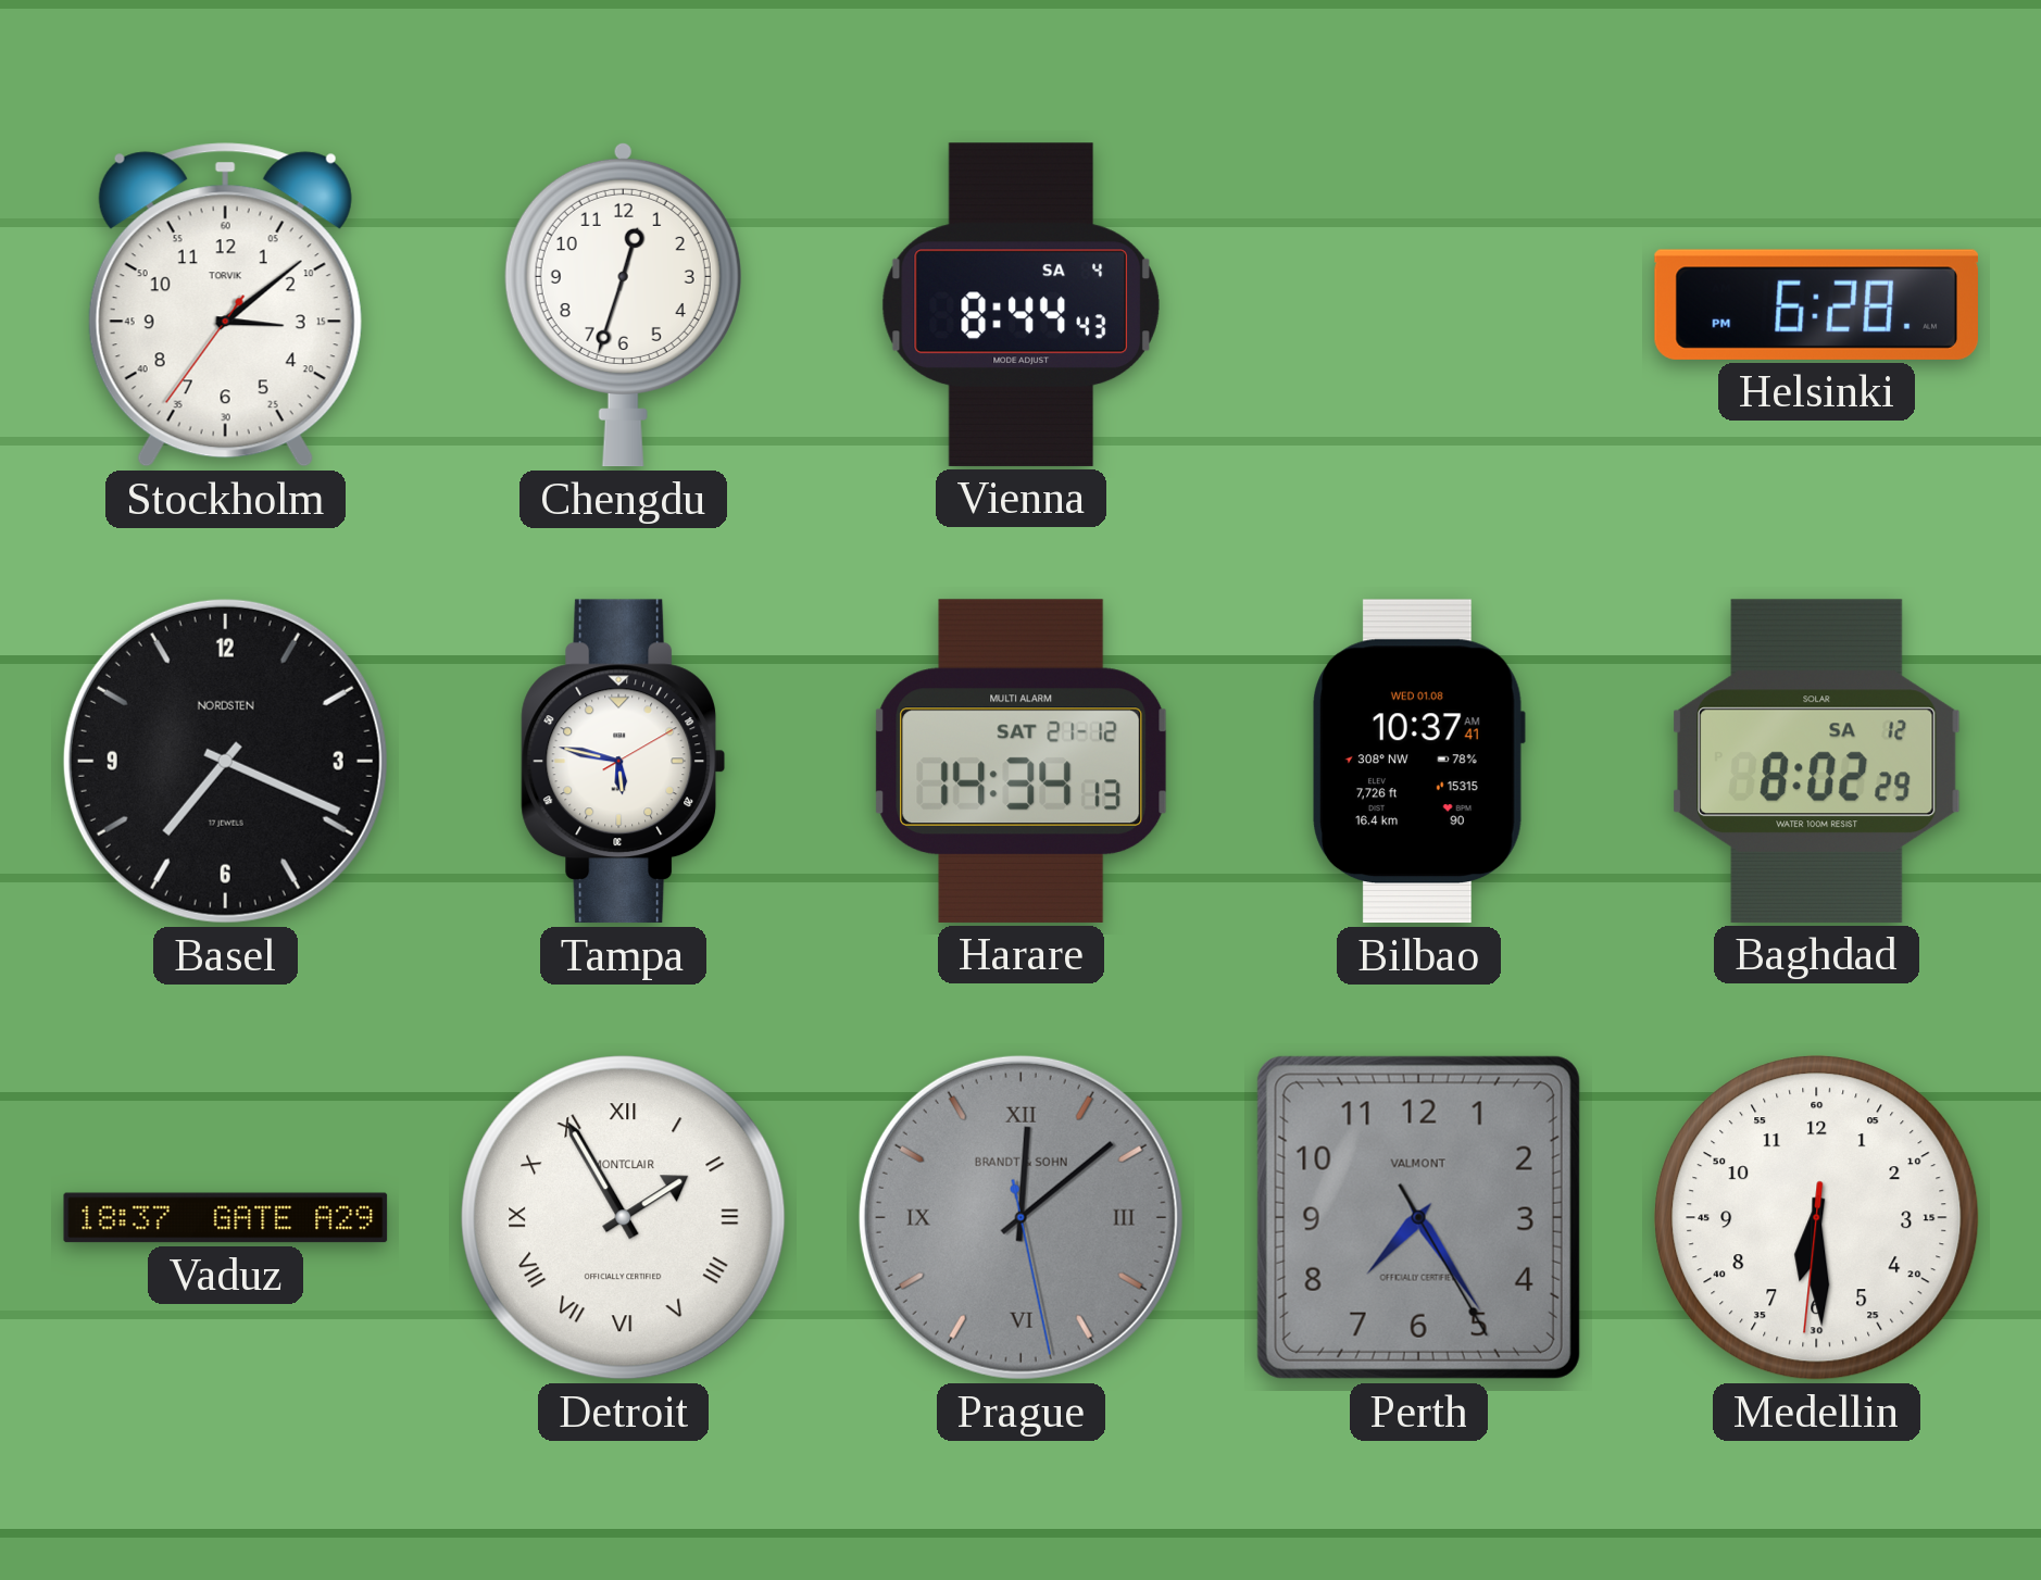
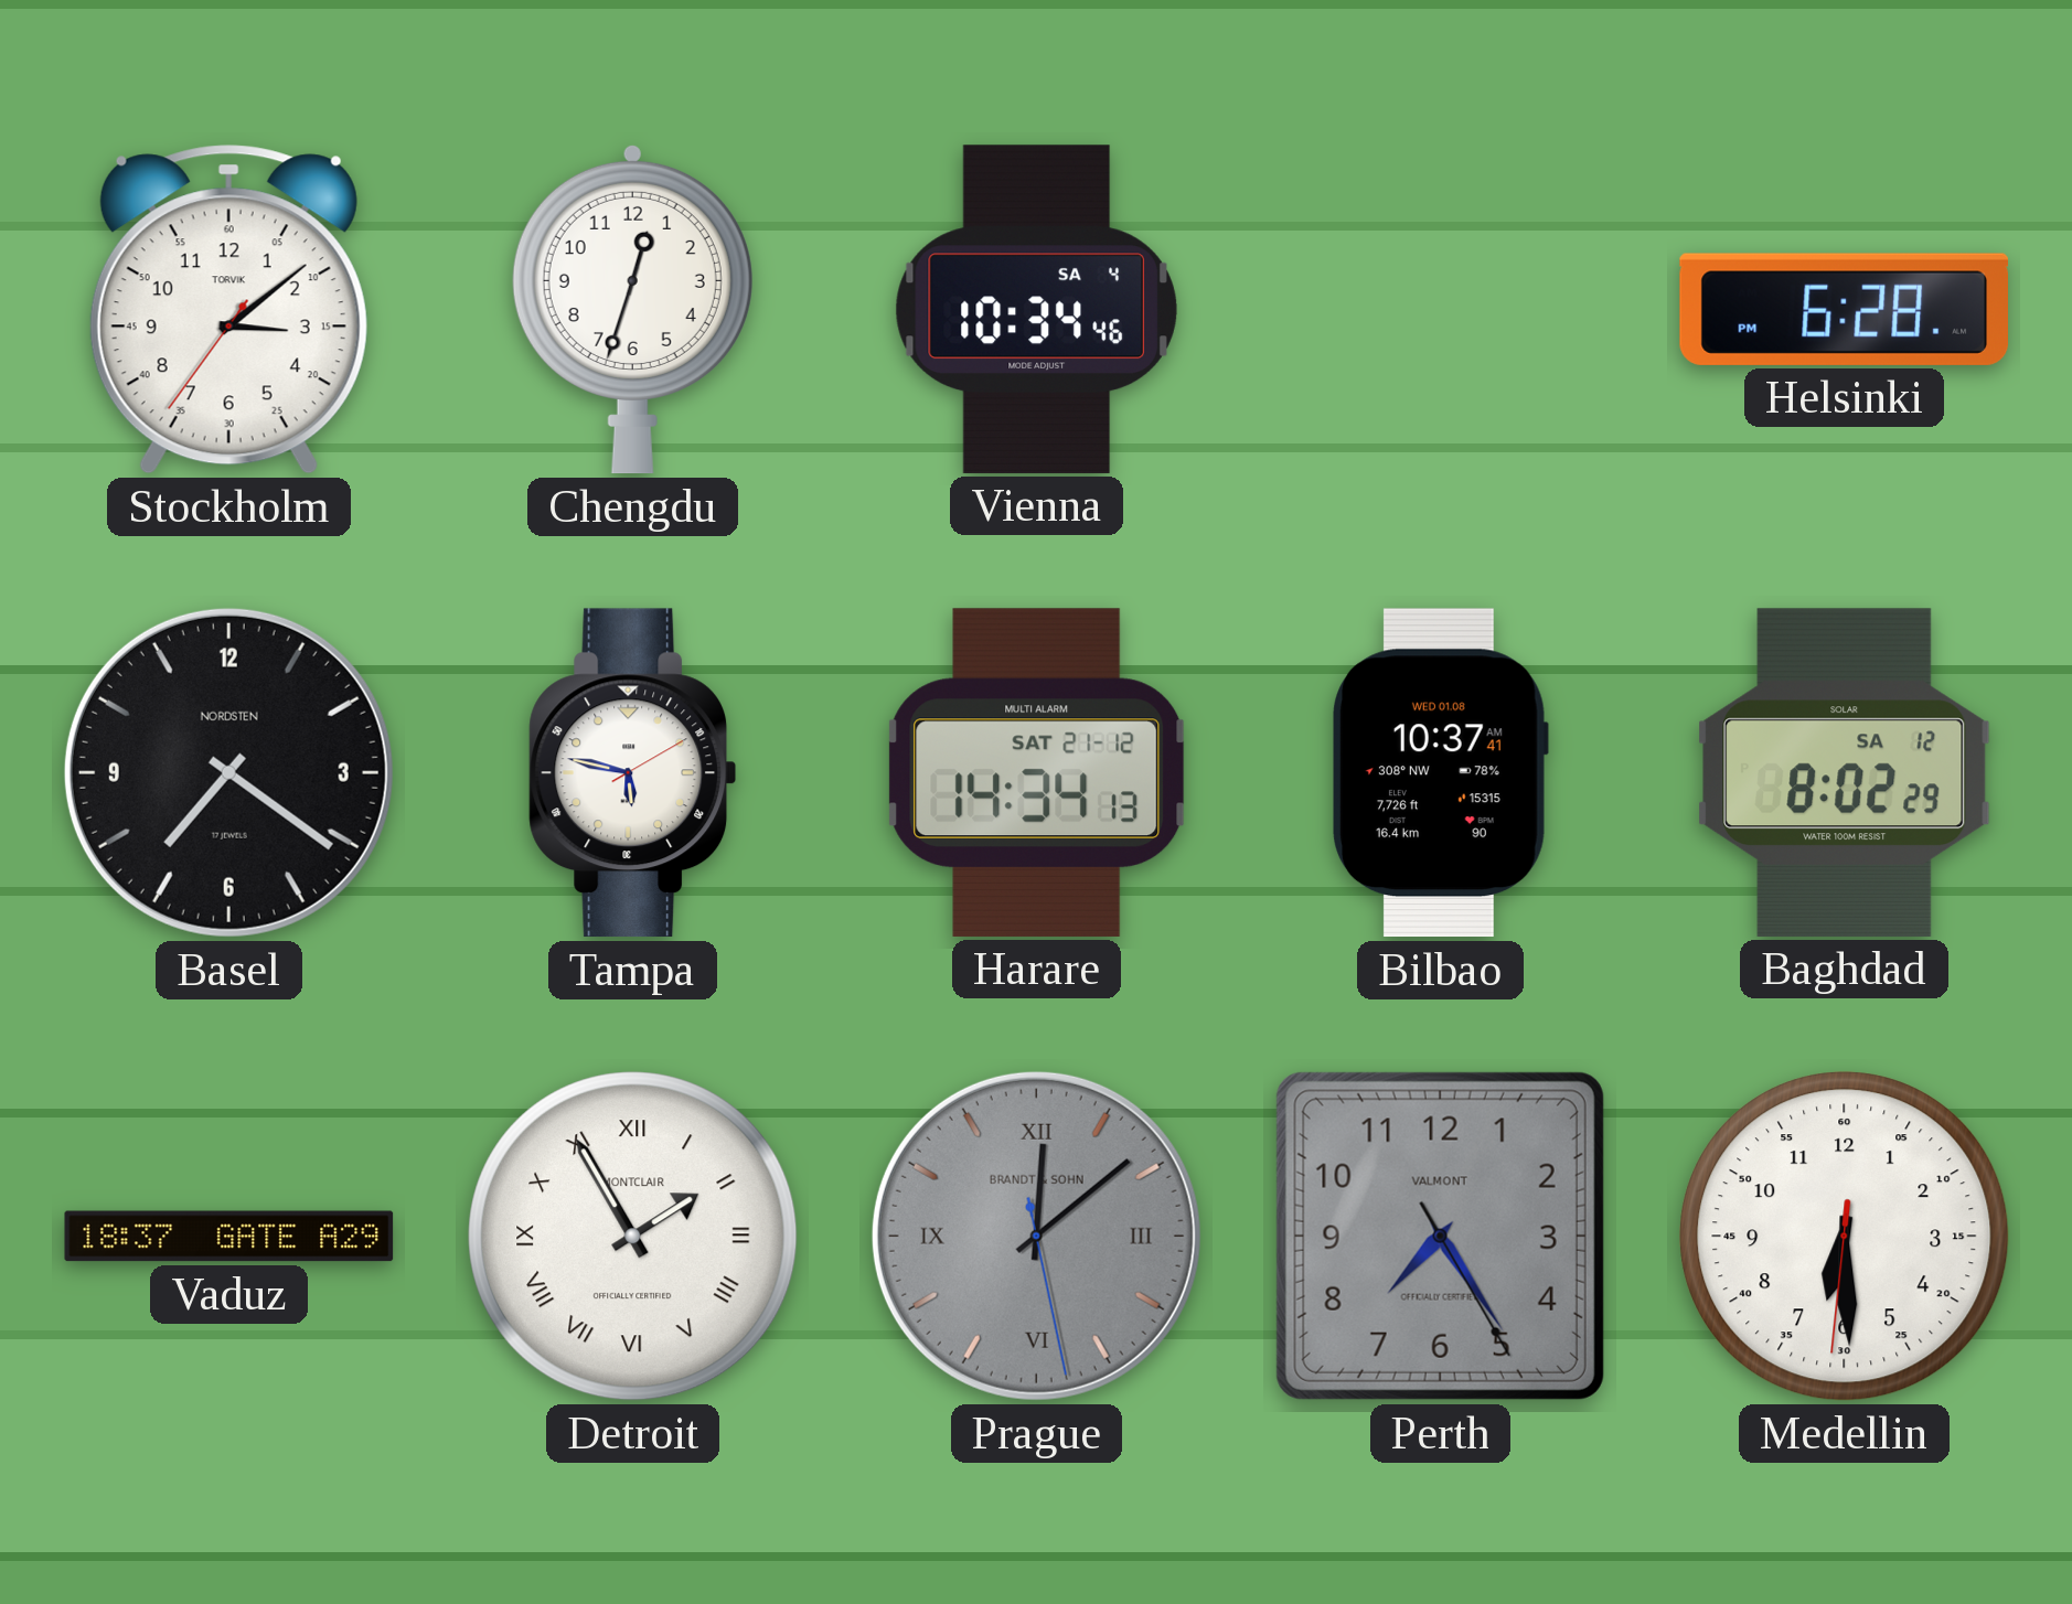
Vienna: 8:44 -> 10:34 (1036, 309)
Basel: 7:19 -> 7:21 (228, 772)
